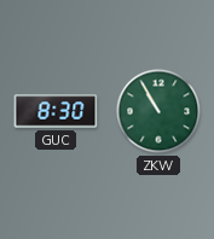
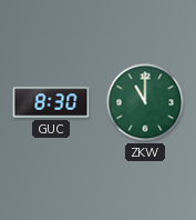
ZKW: 10:55 -> 11:00 (145, 102)
